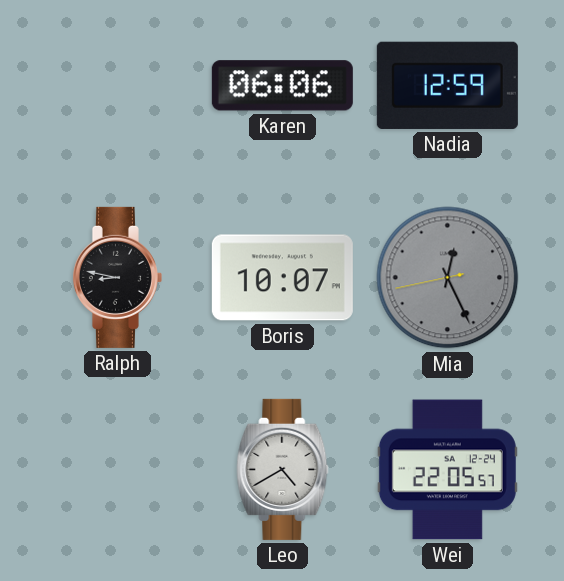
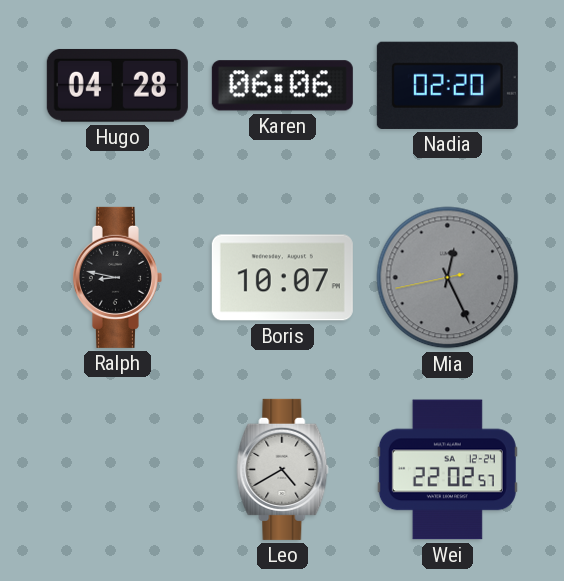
Hugo: none -> 04:28 (117, 85)
Nadia: 12:59 -> 02:20 (447, 85)
Wei: 22:05 -> 22:02 (447, 470)
